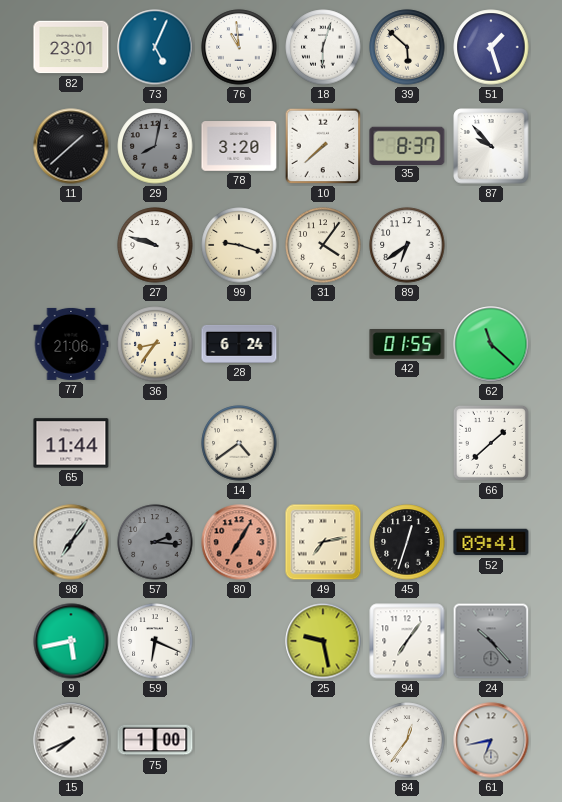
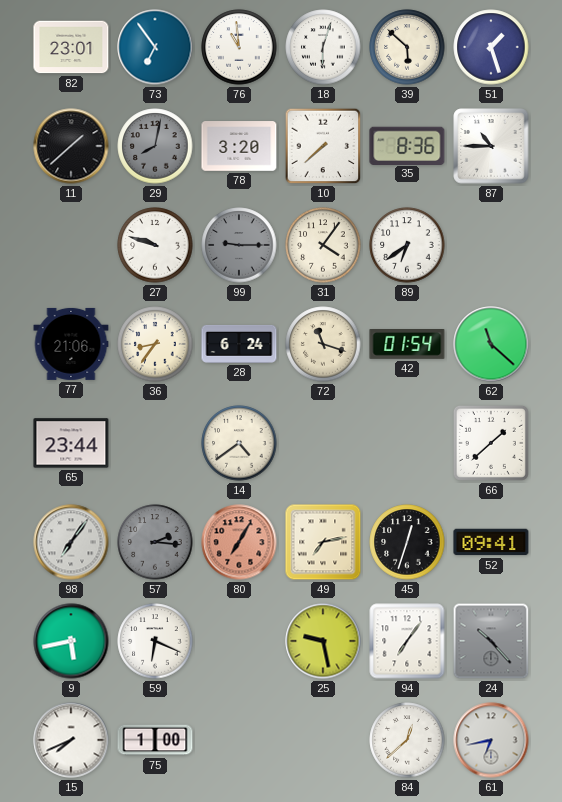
73: 5:04 -> 6:54 (155, 47)
35: 8:37 -> 8:36 (407, 145)
87: 9:53 -> 10:45 (491, 146)
99: 9:18 -> 9:15 (239, 245)
99 dial: cream -> grey (239, 245)
72: none -> 11:18 (323, 344)
42: 01:55 -> 01:54 (407, 345)
65: 11:44 -> 23:44 (71, 443)
84: 12:36 -> 12:38 (407, 740)
